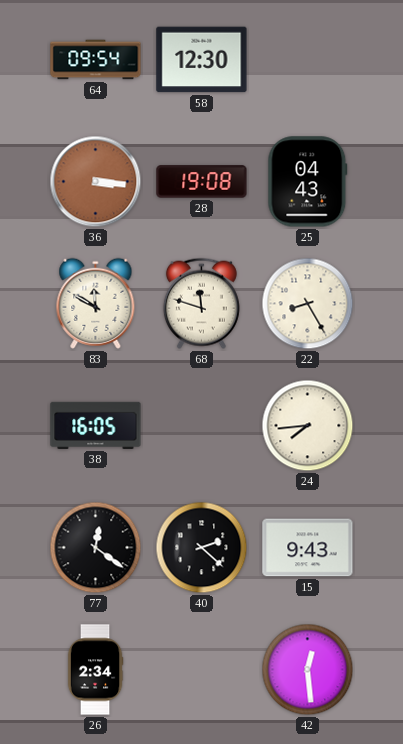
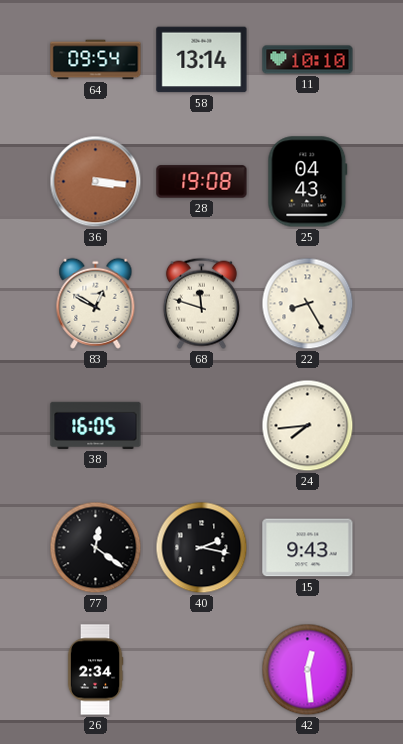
58: 12:30 -> 13:14 (202, 60)
11: none -> 10:10 (308, 60)
83: 11:50 -> 12:50 (96, 303)
40: 2:22 -> 2:17 (202, 548)
